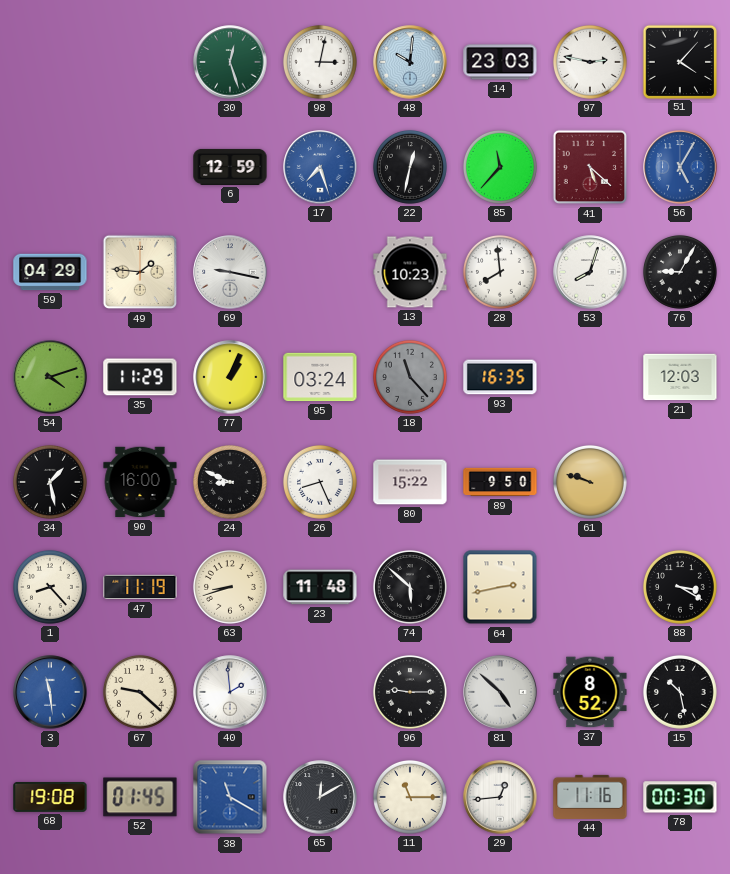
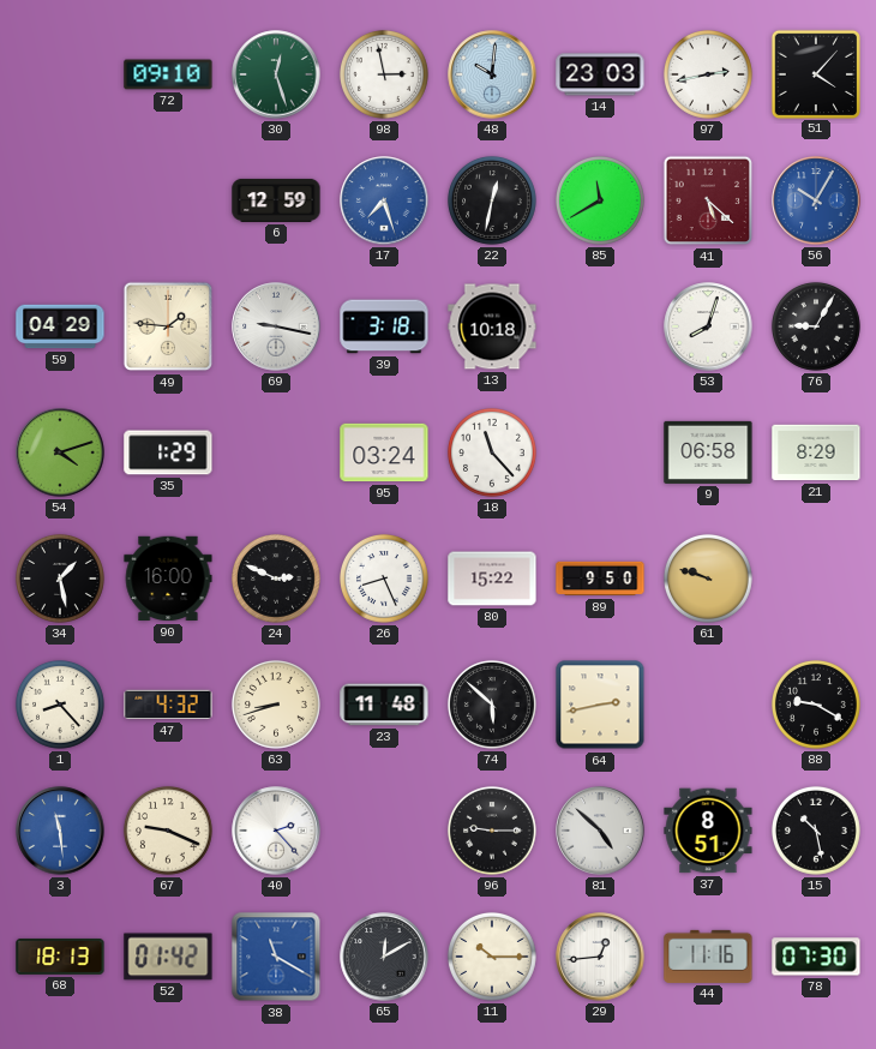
72: none -> 09:10 (168, 74)
98: 3:02 -> 2:58 (384, 74)
97: 2:47 -> 2:43 (708, 74)
85: 11:37 -> 11:40 (600, 200)
56: 5:05 -> 10:05 (816, 200)
39: none -> 3:18 (384, 326)
13: 10:23 -> 10:18 (492, 326)
28: 7:59 -> none (500, 272)
35: 11:29 -> 1:29 (168, 452)
77: 1:04 -> none (230, 377)
18 dial: grey -> white (492, 452)
93: 16:35 -> none (500, 377)
9: none -> 06:58 (708, 452)
21: 12:03 -> 8:29 (816, 452)
24: 8:49 -> 2:49 (276, 579)
47: 11:19 -> 4:32 (168, 705)
88: 3:20 -> 9:20 (816, 705)
67: 9:22 -> 9:19 (168, 831)
40: 1:59 -> 2:23 (276, 831)
37: 8:52 -> 8:51 (708, 831)
68: 19:08 -> 18:13 (60, 957)
52: 01:45 -> 01:42 (168, 957)
11: 11:15 -> 10:15 (492, 957)
78: 00:30 -> 07:30 (816, 957)
